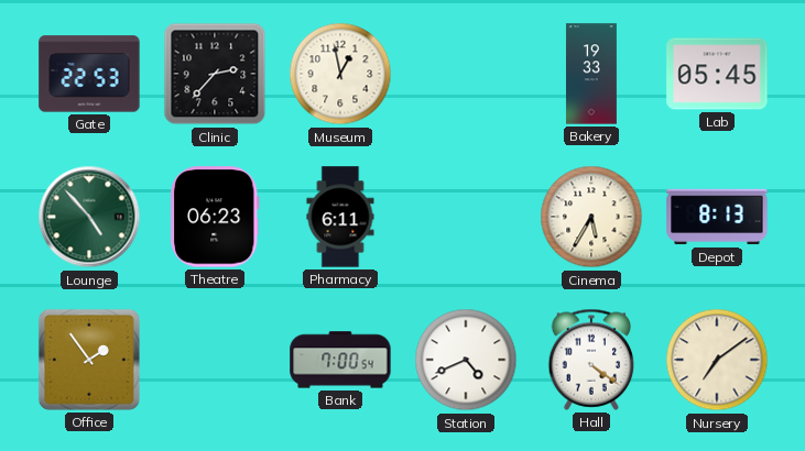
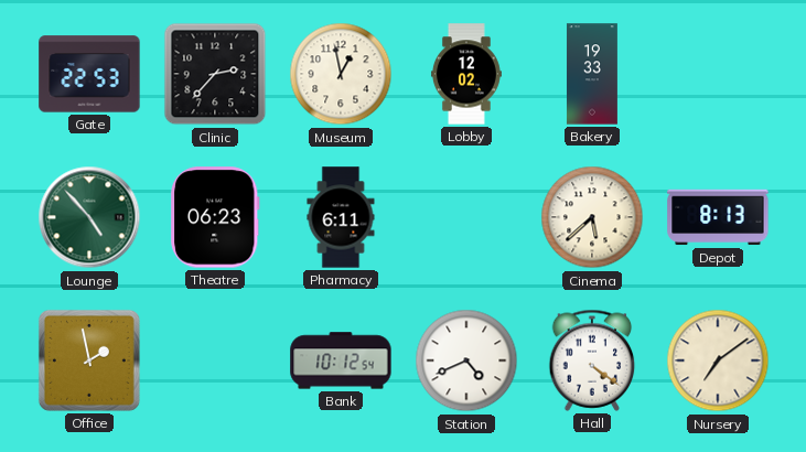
Lobby: none -> 12:02 (466, 74)
Lab: 05:45 -> none (717, 74)
Cinema: 5:35 -> 5:38 (592, 217)
Office: 1:54 -> 1:58 (89, 360)
Bank: 7:00 -> 10:12 (341, 360)
